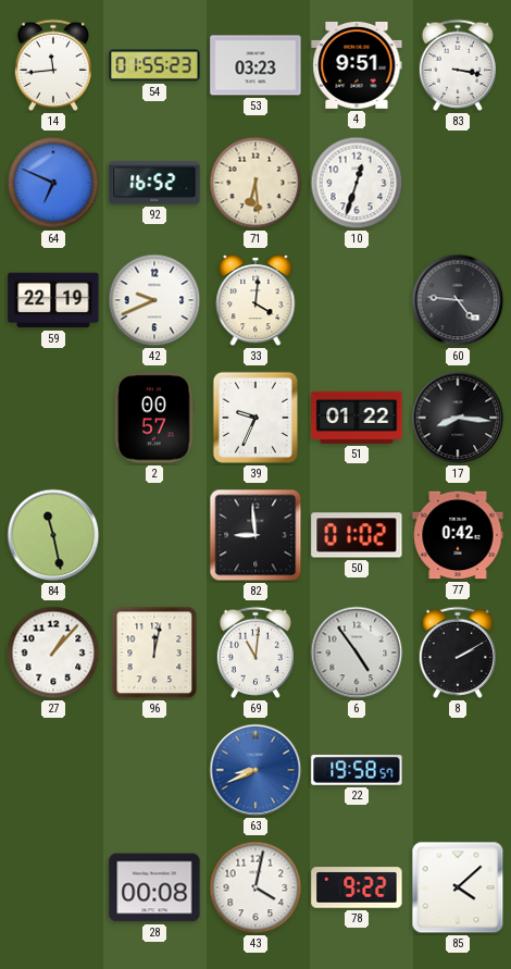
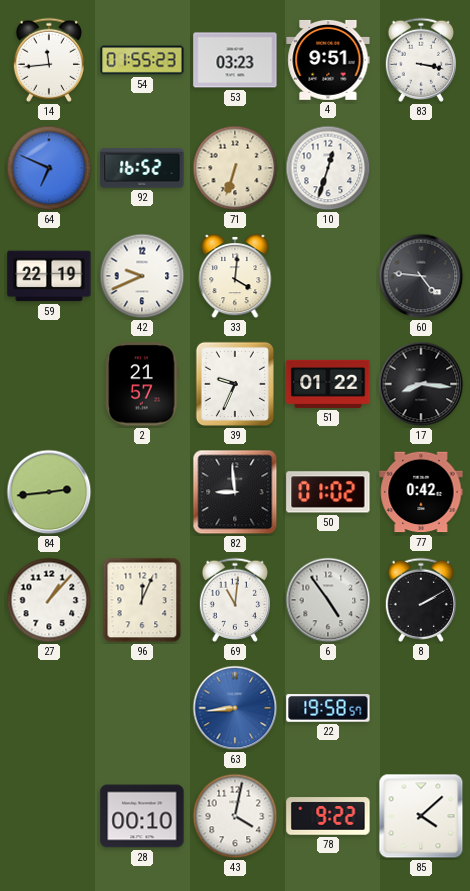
71: 6:29 -> 6:33 (235, 168)
2: 00:57 -> 21:57 (142, 384)
84: 11:28 -> 2:44 (49, 492)
96: 12:02 -> 12:04 (142, 600)
63: 8:41 -> 8:44 (235, 708)
28: 00:08 -> 00:10 (142, 816)
